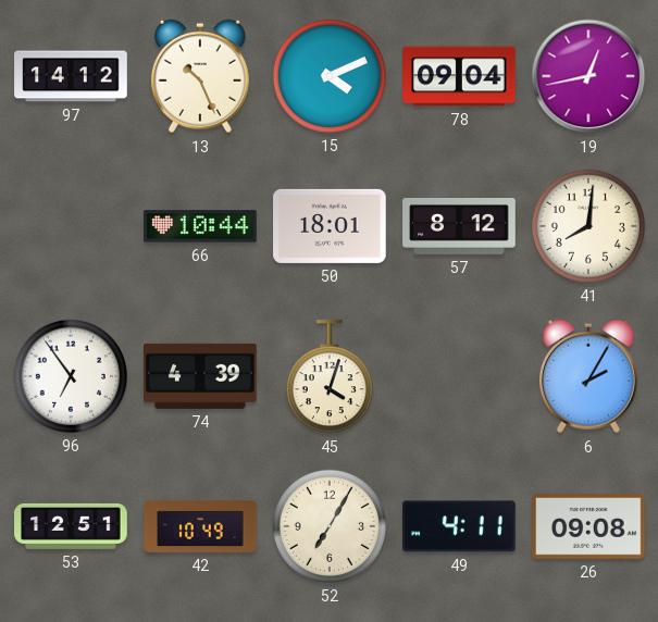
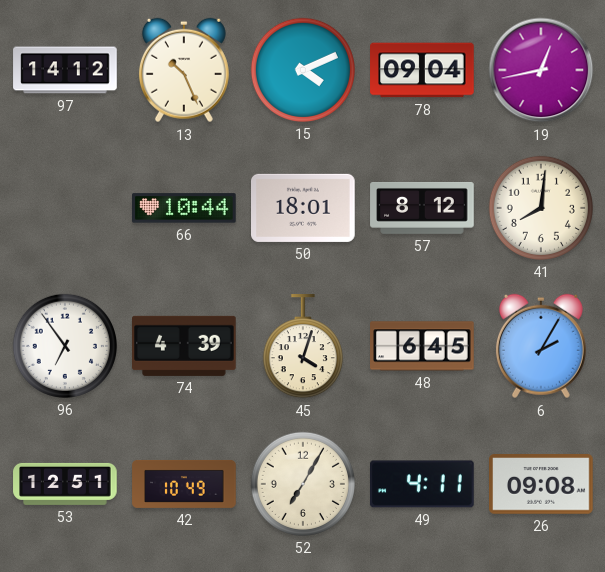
48: none -> 6:45 (422, 346)
